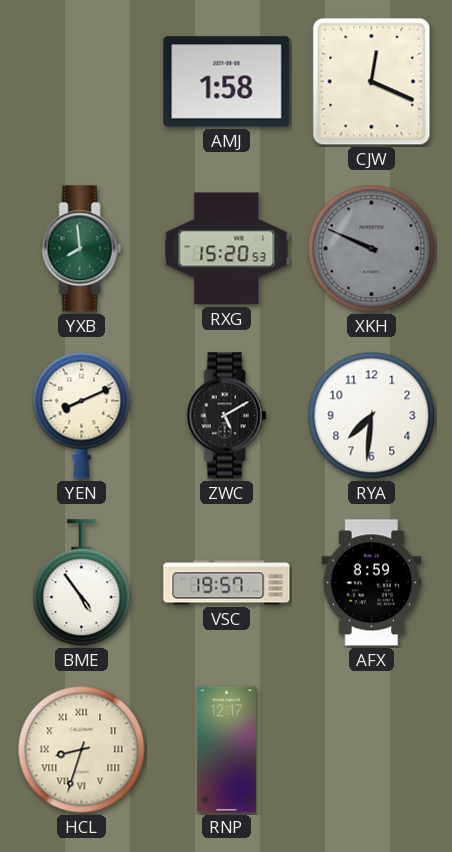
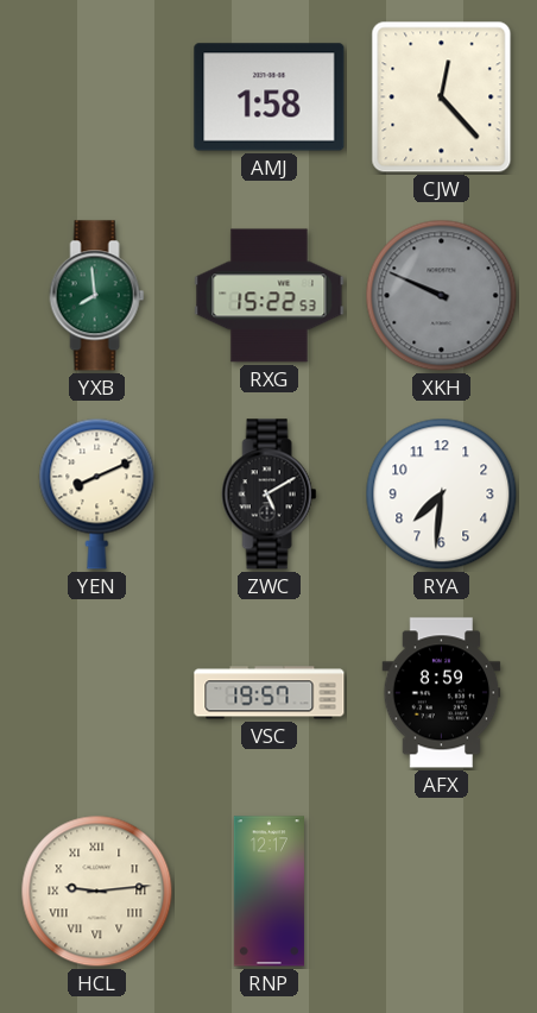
CJW: 12:19 -> 12:23 (442, 97)
RXG: 15:20 -> 15:22 (270, 296)
BME: 4:54 -> none (82, 583)
HCL: 8:33 -> 9:14 (97, 892)
